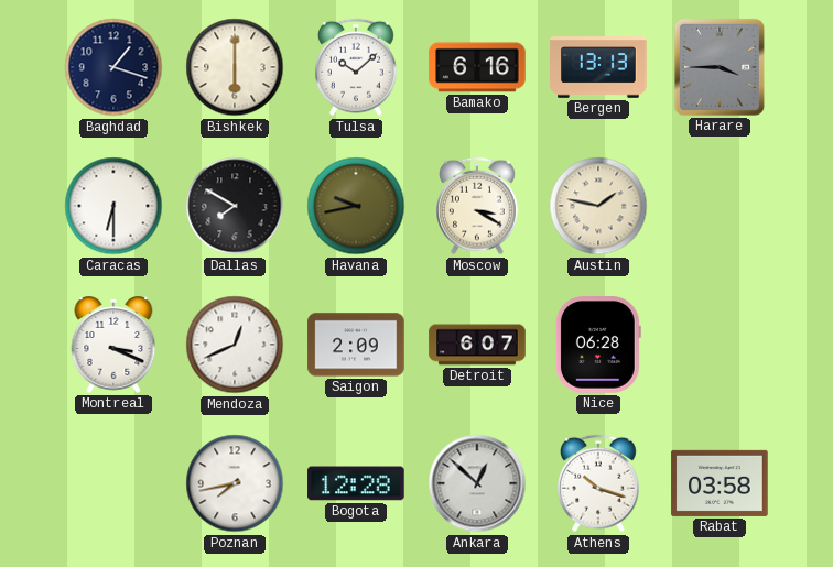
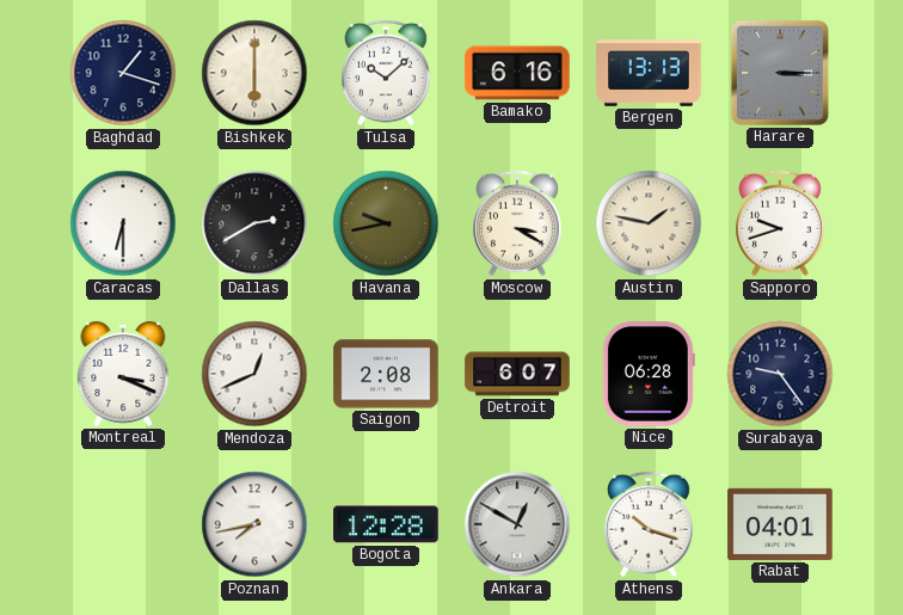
Harare: 3:45 -> 3:15 (780, 73)
Dallas: 7:50 -> 2:40 (254, 223)
Sapporo: none -> 9:42 (781, 223)
Saigon: 2:09 -> 2:08 (386, 374)
Surabaya: none -> 9:24 (780, 374)
Ankara: 12:52 -> 12:50 (517, 524)
Rabat: 03:58 -> 04:01 (780, 524)
